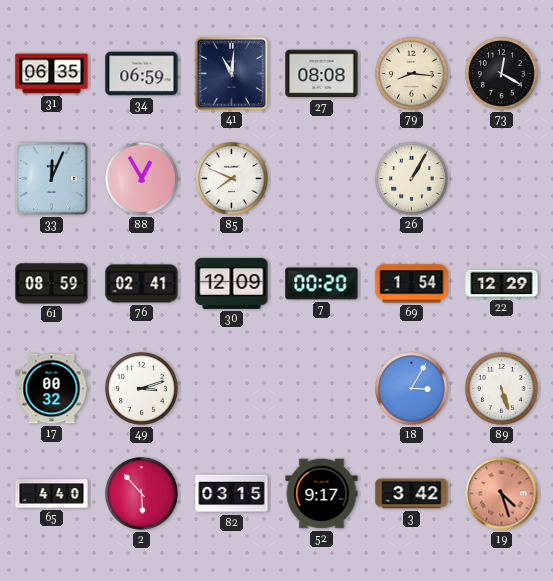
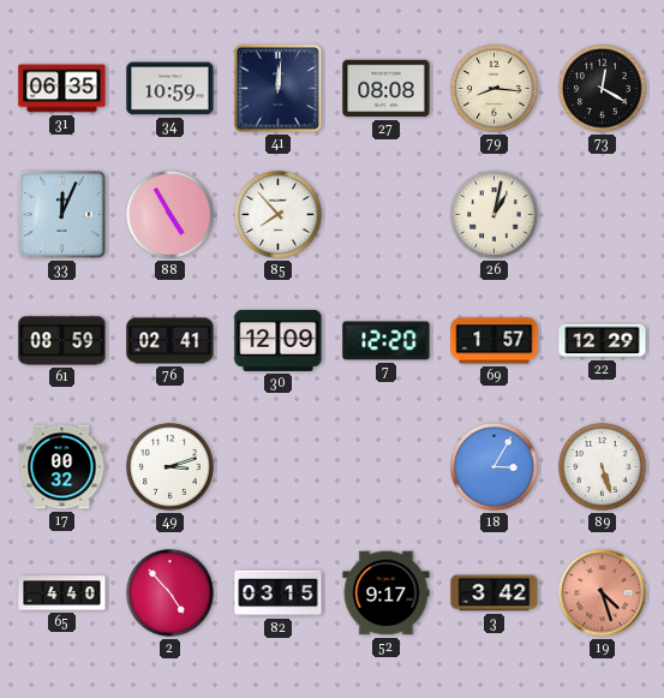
34: 06:59 -> 10:59 (171, 89)
41: 11:01 -> 12:01 (277, 88)
88: 12:55 -> 4:55 (171, 215)
85: 7:49 -> 7:53 (279, 215)
26: 1:05 -> 1:02 (495, 215)
7: 00:20 -> 12:20 (387, 341)
69: 1:54 -> 1:57 (495, 341)
2: 5:53 -> 4:53 (171, 593)
